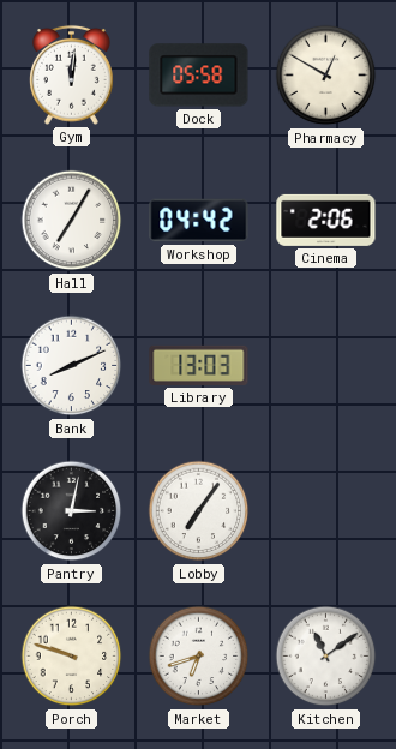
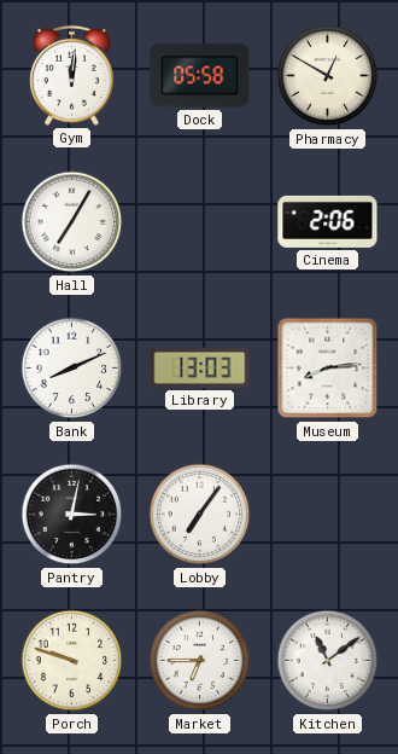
Workshop: 04:42 -> none (199, 221)
Museum: none -> 8:14 (328, 369)
Market: 6:42 -> 6:45 (200, 661)
